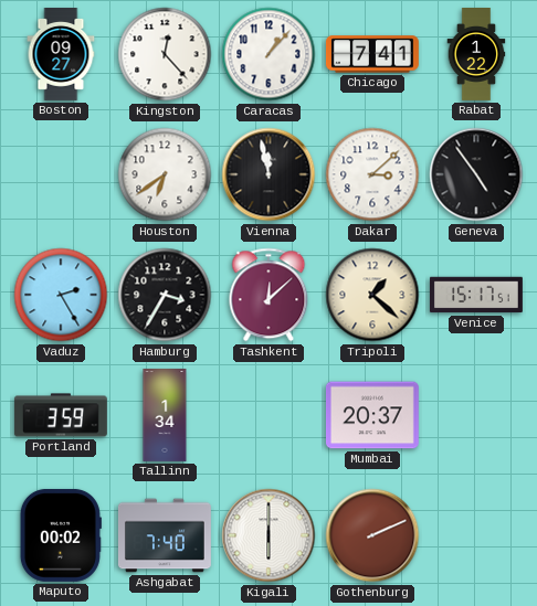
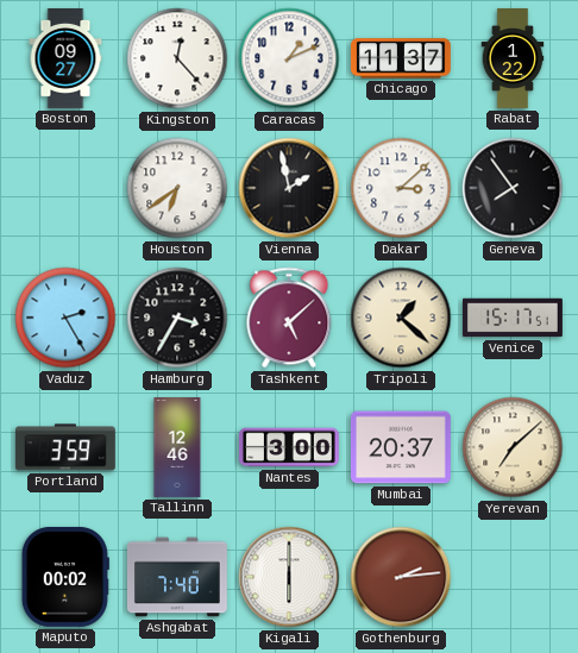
Caracas: 1:07 -> 1:11 (289, 58)
Chicago: 7:41 -> 11:37 (401, 58)
Vienna: 11:58 -> 1:58 (289, 188)
Geneva: 4:54 -> 7:54 (513, 188)
Tashkent: 12:08 -> 5:08 (289, 318)
Tallinn: 1:34 -> 12:46 (177, 448)
Nantes: none -> 3:00 (289, 447)
Yerevan: none -> 7:08 (513, 447)
Gothenburg: 2:11 -> 2:14 (401, 577)
